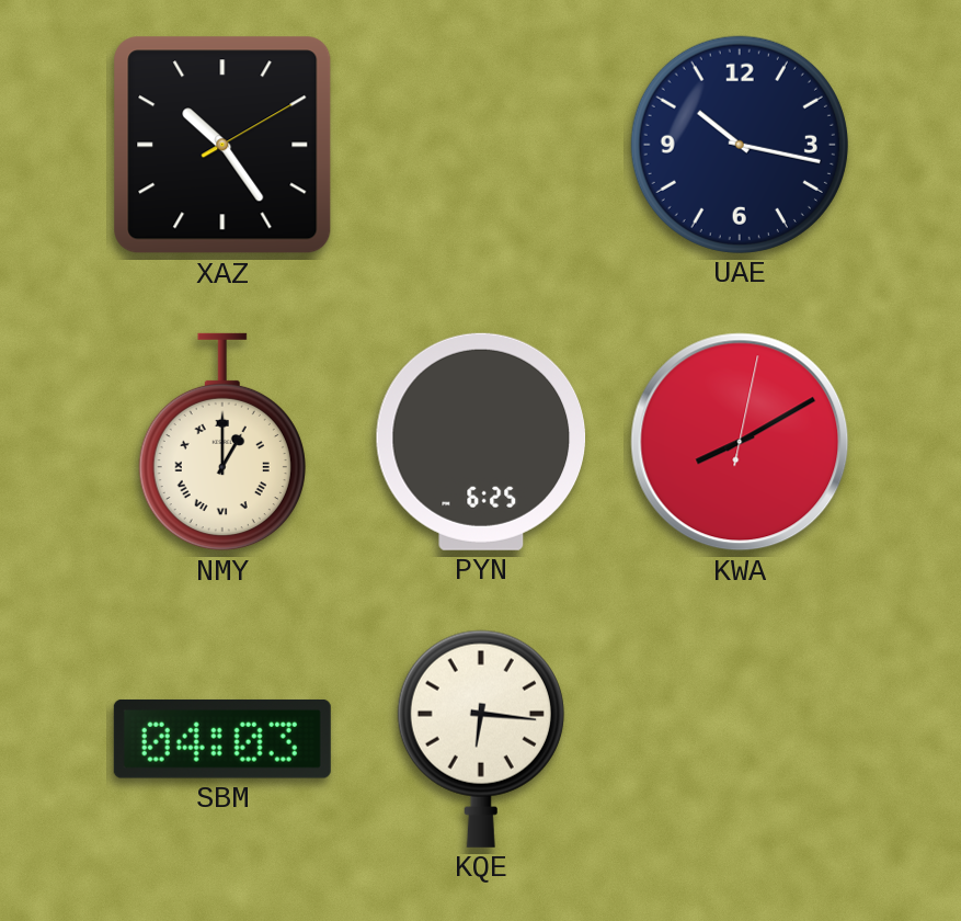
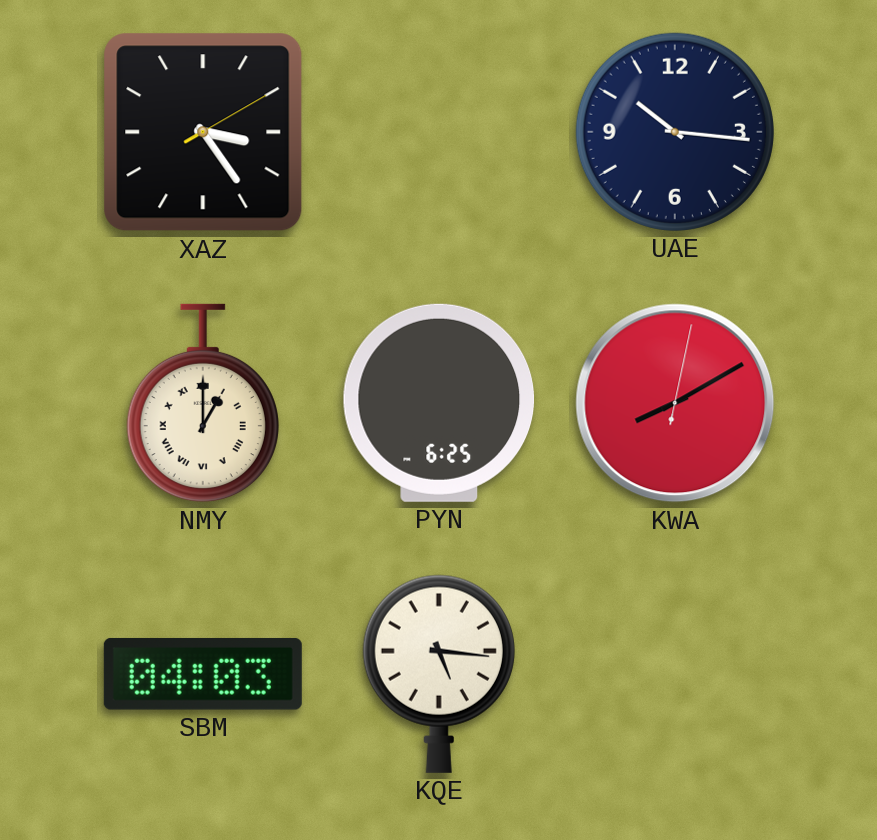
XAZ: 10:24 -> 3:24 (203, 132)
UAE: 10:17 -> 10:16 (675, 132)
KQE: 6:16 -> 5:16 (439, 674)
